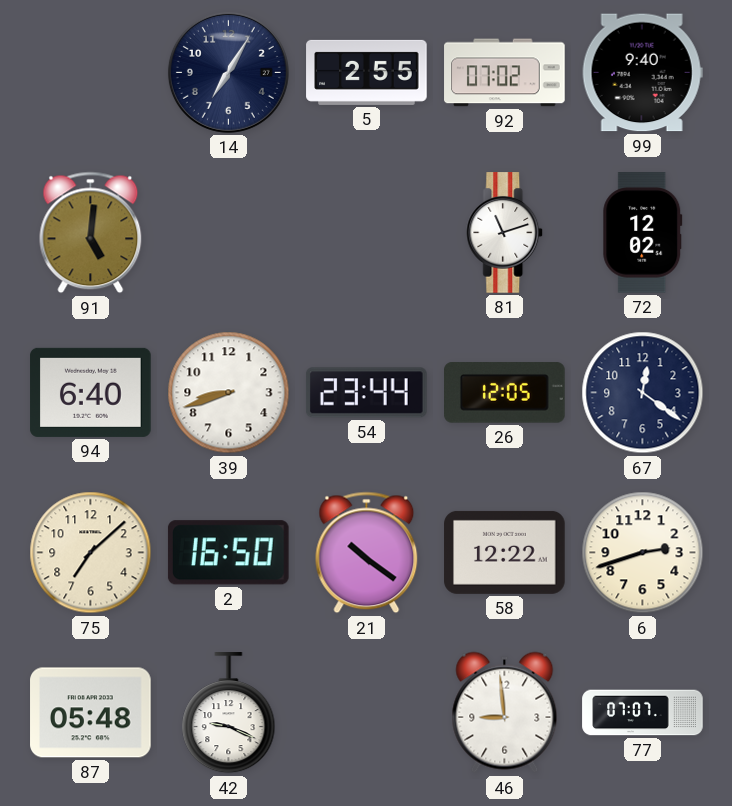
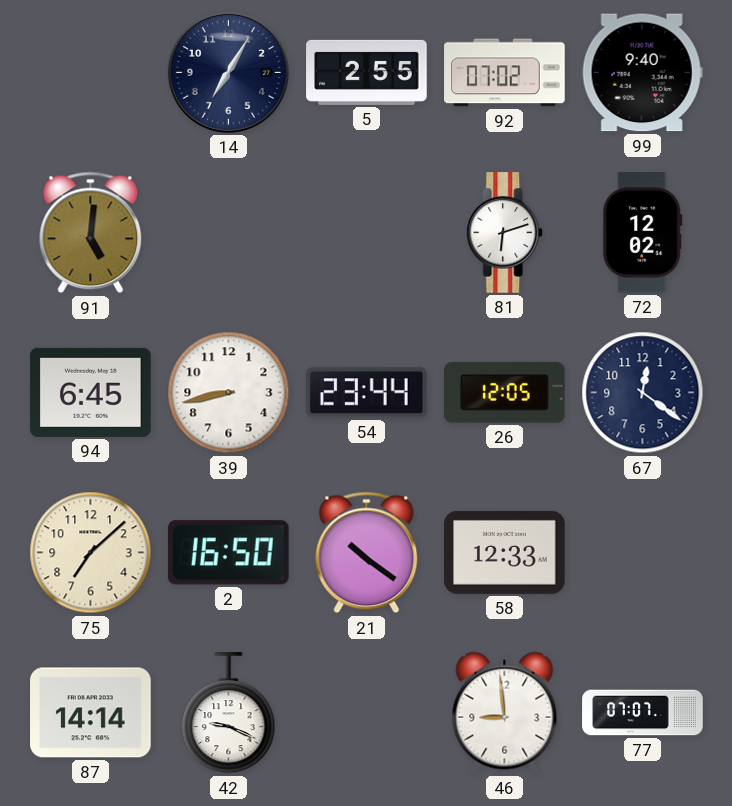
81: 11:12 -> 6:12 (505, 233)
94: 6:40 -> 6:45 (91, 392)
39: 8:42 -> 8:43 (229, 393)
58: 12:22 -> 12:33 (505, 552)
6: 2:42 -> none (643, 553)
87: 05:48 -> 14:14 (91, 713)
